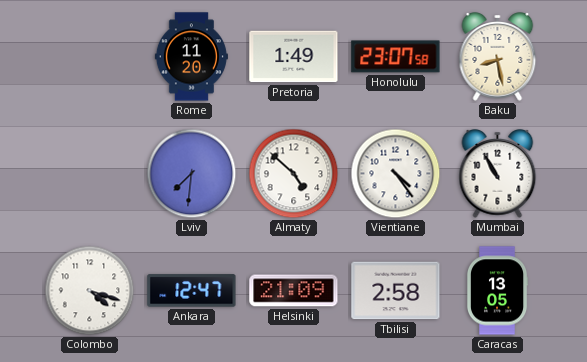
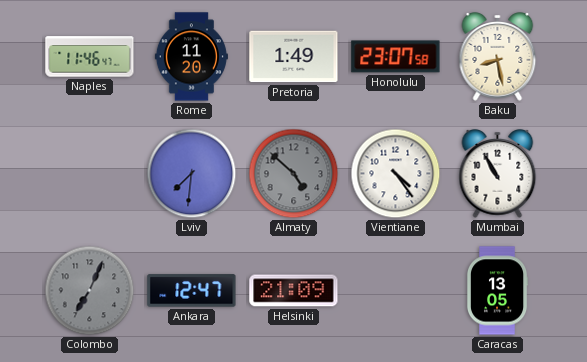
Naples: none -> 11:46 (90, 57)
Almaty dial: white -> grey (294, 174)
Colombo: 4:18 -> 7:04 (90, 291)
Colombo dial: white -> grey (90, 291)
Tbilisi: 2:58 -> none (396, 291)
